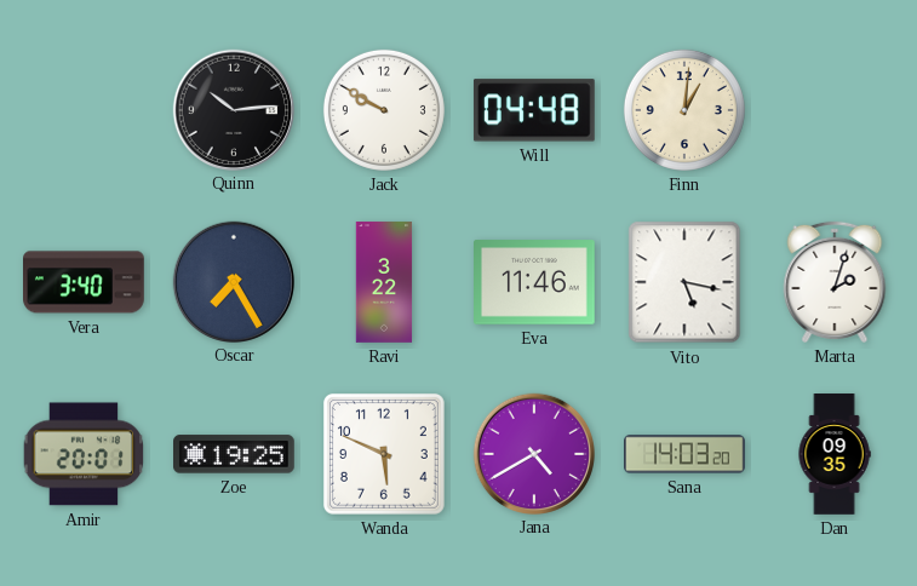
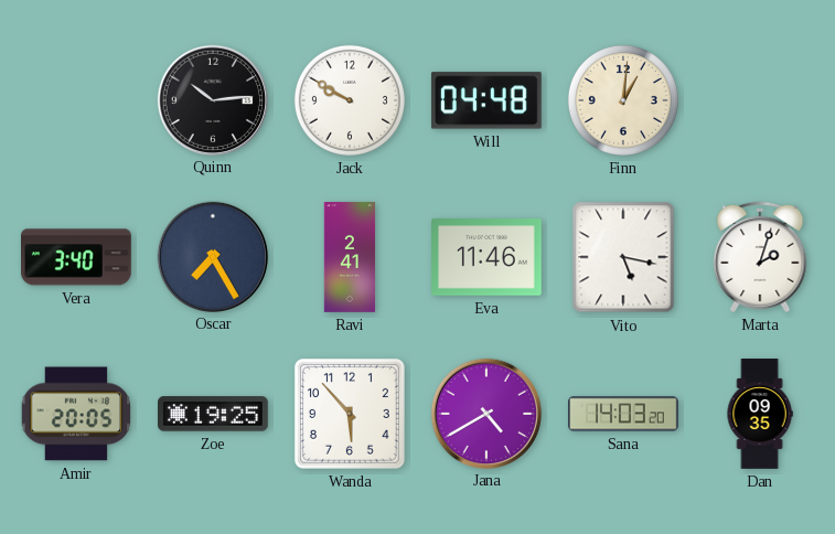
Ravi: 3:22 -> 2:41 (350, 257)
Amir: 20:01 -> 20:05 (76, 414)
Wanda: 5:49 -> 5:53 (350, 414)
